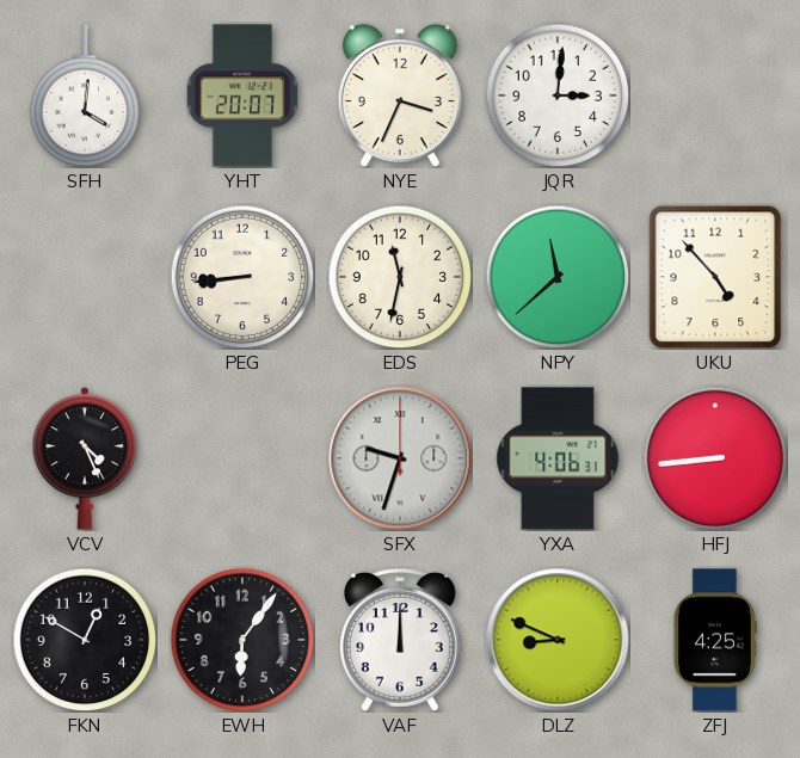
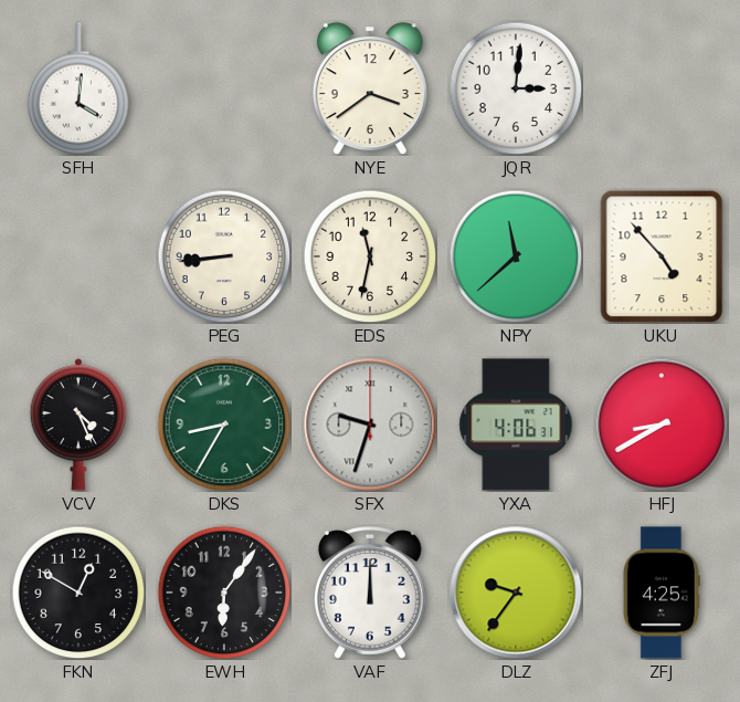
YHT: 20:07 -> none (242, 95)
NYE: 3:34 -> 3:39 (370, 88)
DKS: none -> 8:35 (224, 425)
HFJ: 8:44 -> 8:40 (662, 425)
DLZ: 8:49 -> 9:36 (516, 593)
